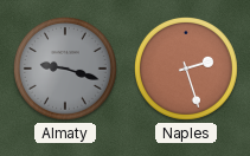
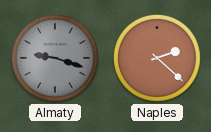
Naples: 2:27 -> 2:22 (157, 58)
